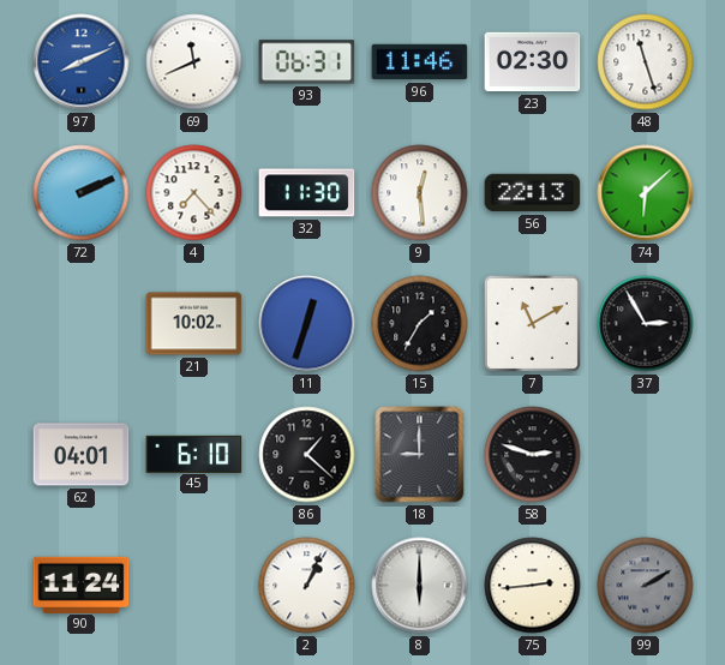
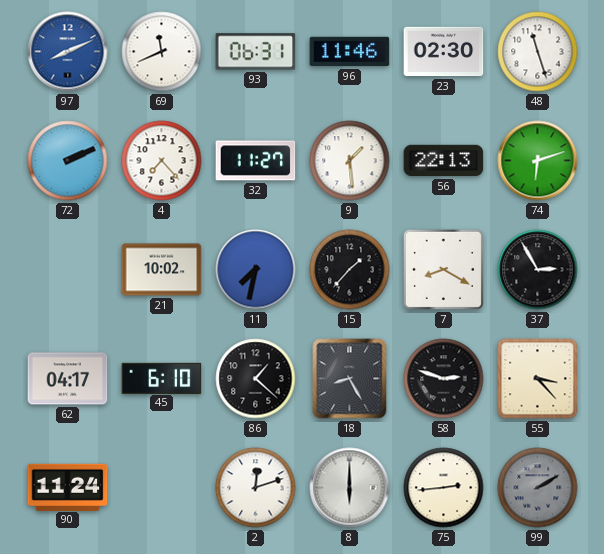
32: 11:30 -> 11:27 (256, 161)
9: 12:29 -> 1:29 (350, 161)
74: 6:08 -> 6:12 (538, 161)
11: 12:33 -> 7:32 (256, 270)
15: 1:35 -> 1:37 (350, 270)
7: 11:10 -> 8:20 (443, 269)
62: 04:01 -> 04:17 (68, 379)
18: 9:00 -> 8:25 (350, 379)
55: none -> 3:23 (538, 379)
2: 1:04 -> 12:12 (256, 488)
